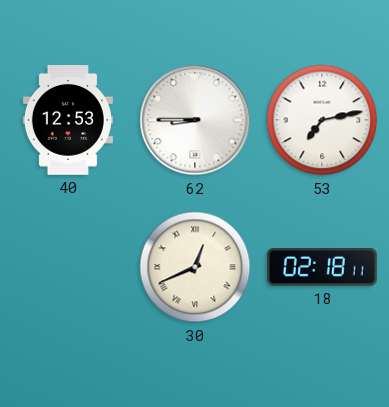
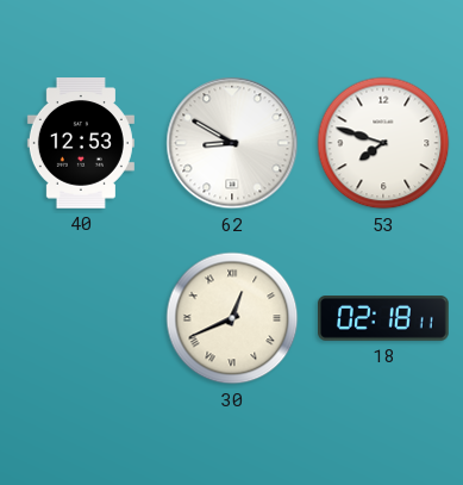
62: 8:45 -> 8:50 (232, 143)
53: 7:13 -> 7:48 (383, 143)
